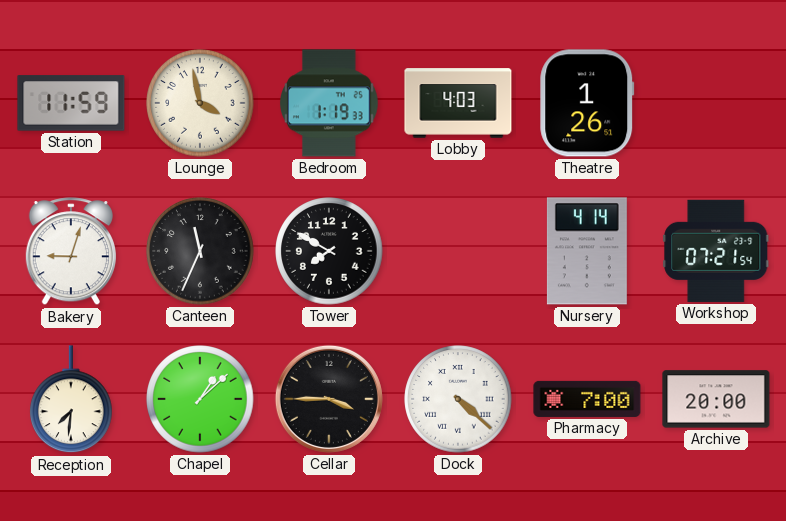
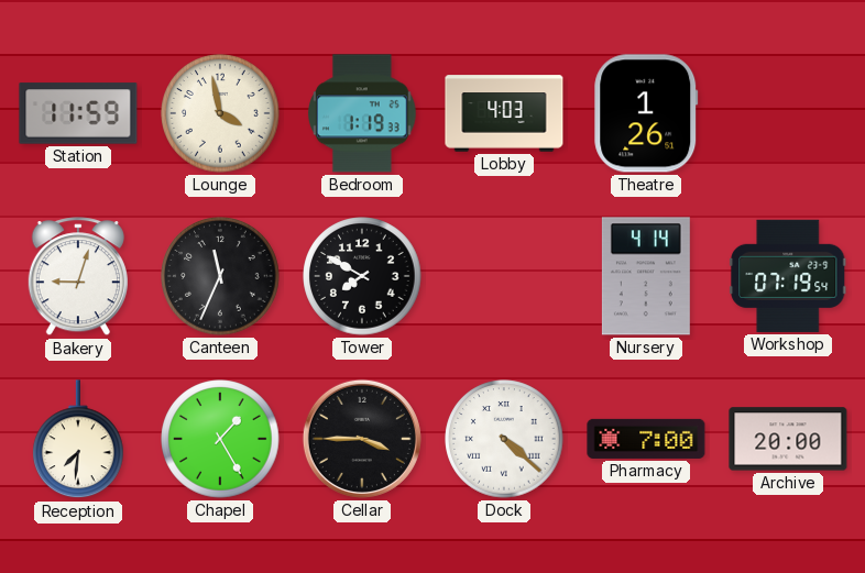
Workshop: 07:21 -> 07:19 (788, 276)
Chapel: 1:08 -> 1:25 (220, 439)
